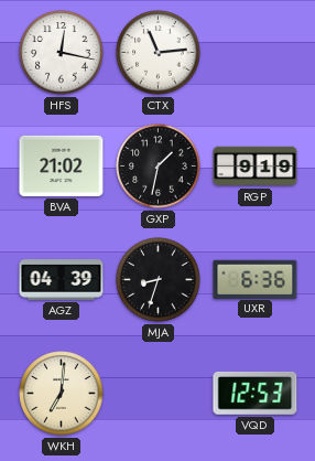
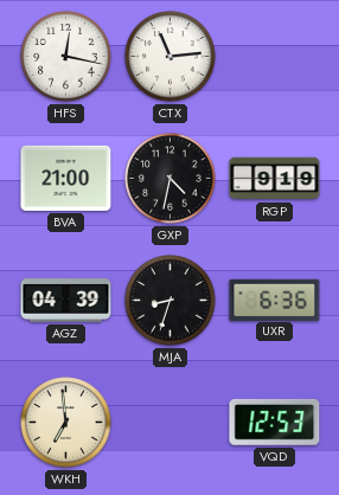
BVA: 21:02 -> 21:00 (66, 178)
GXP: 1:32 -> 4:32 (171, 179)
WKH: 7:01 -> 6:59 (66, 423)
